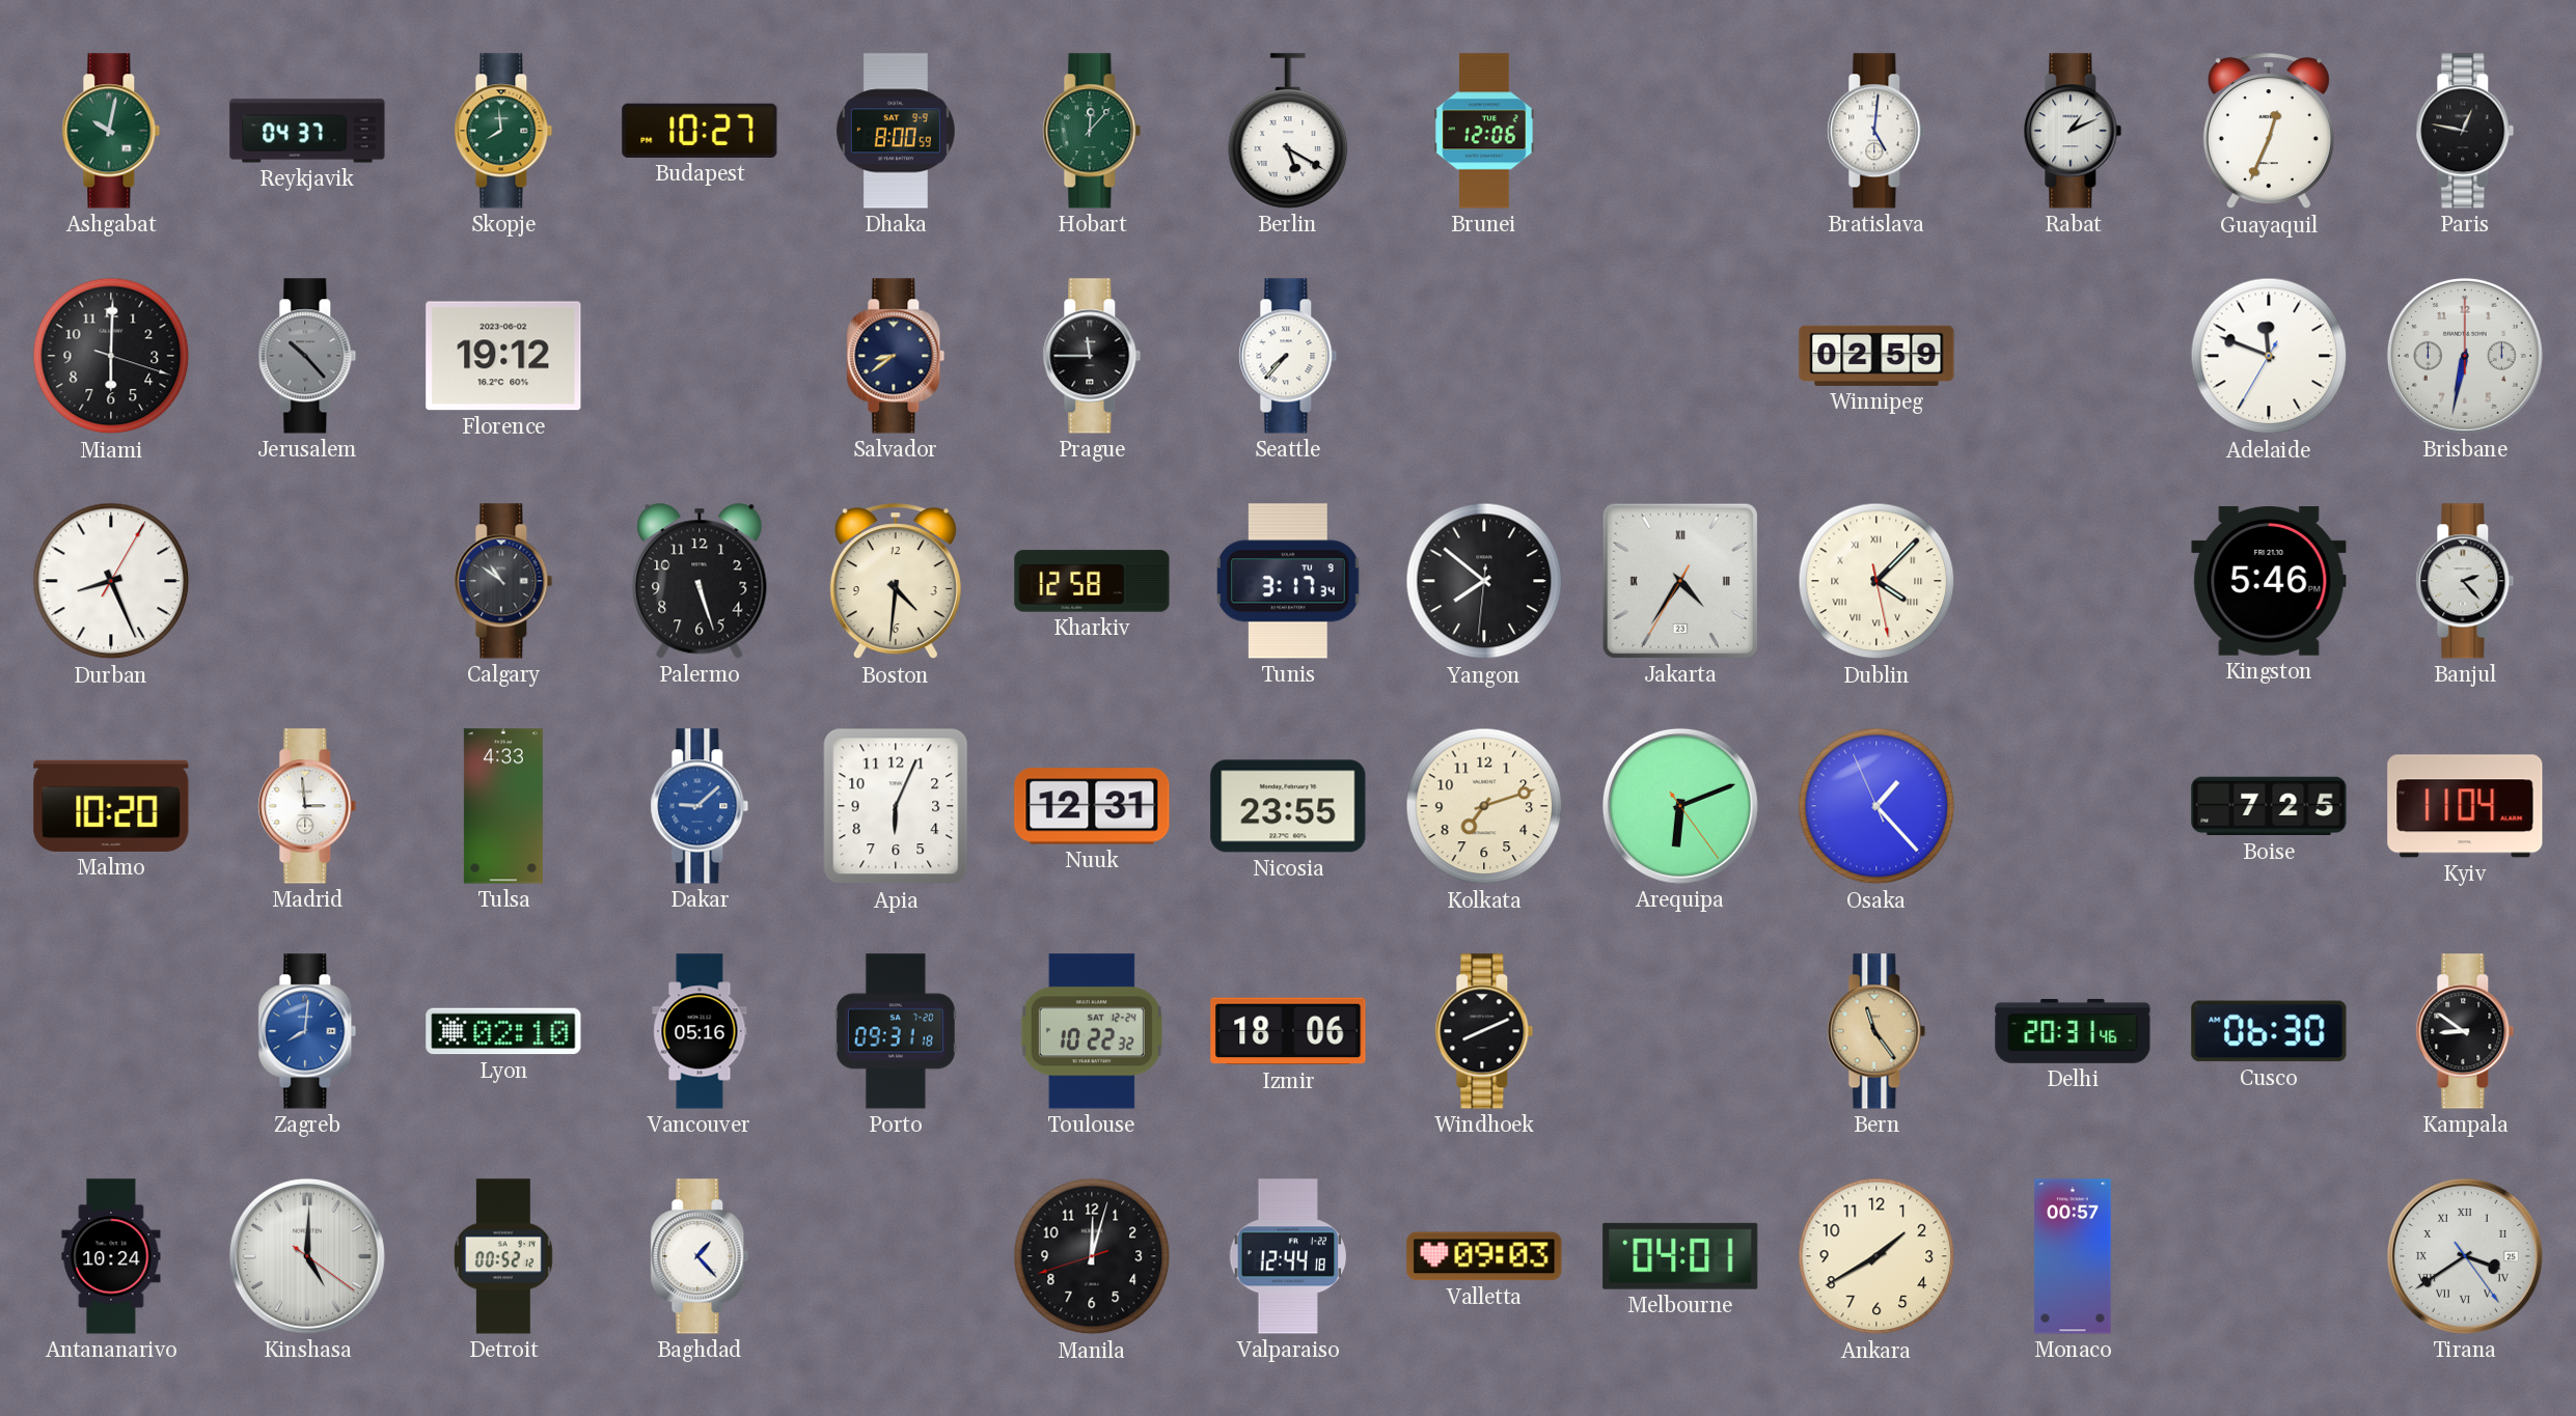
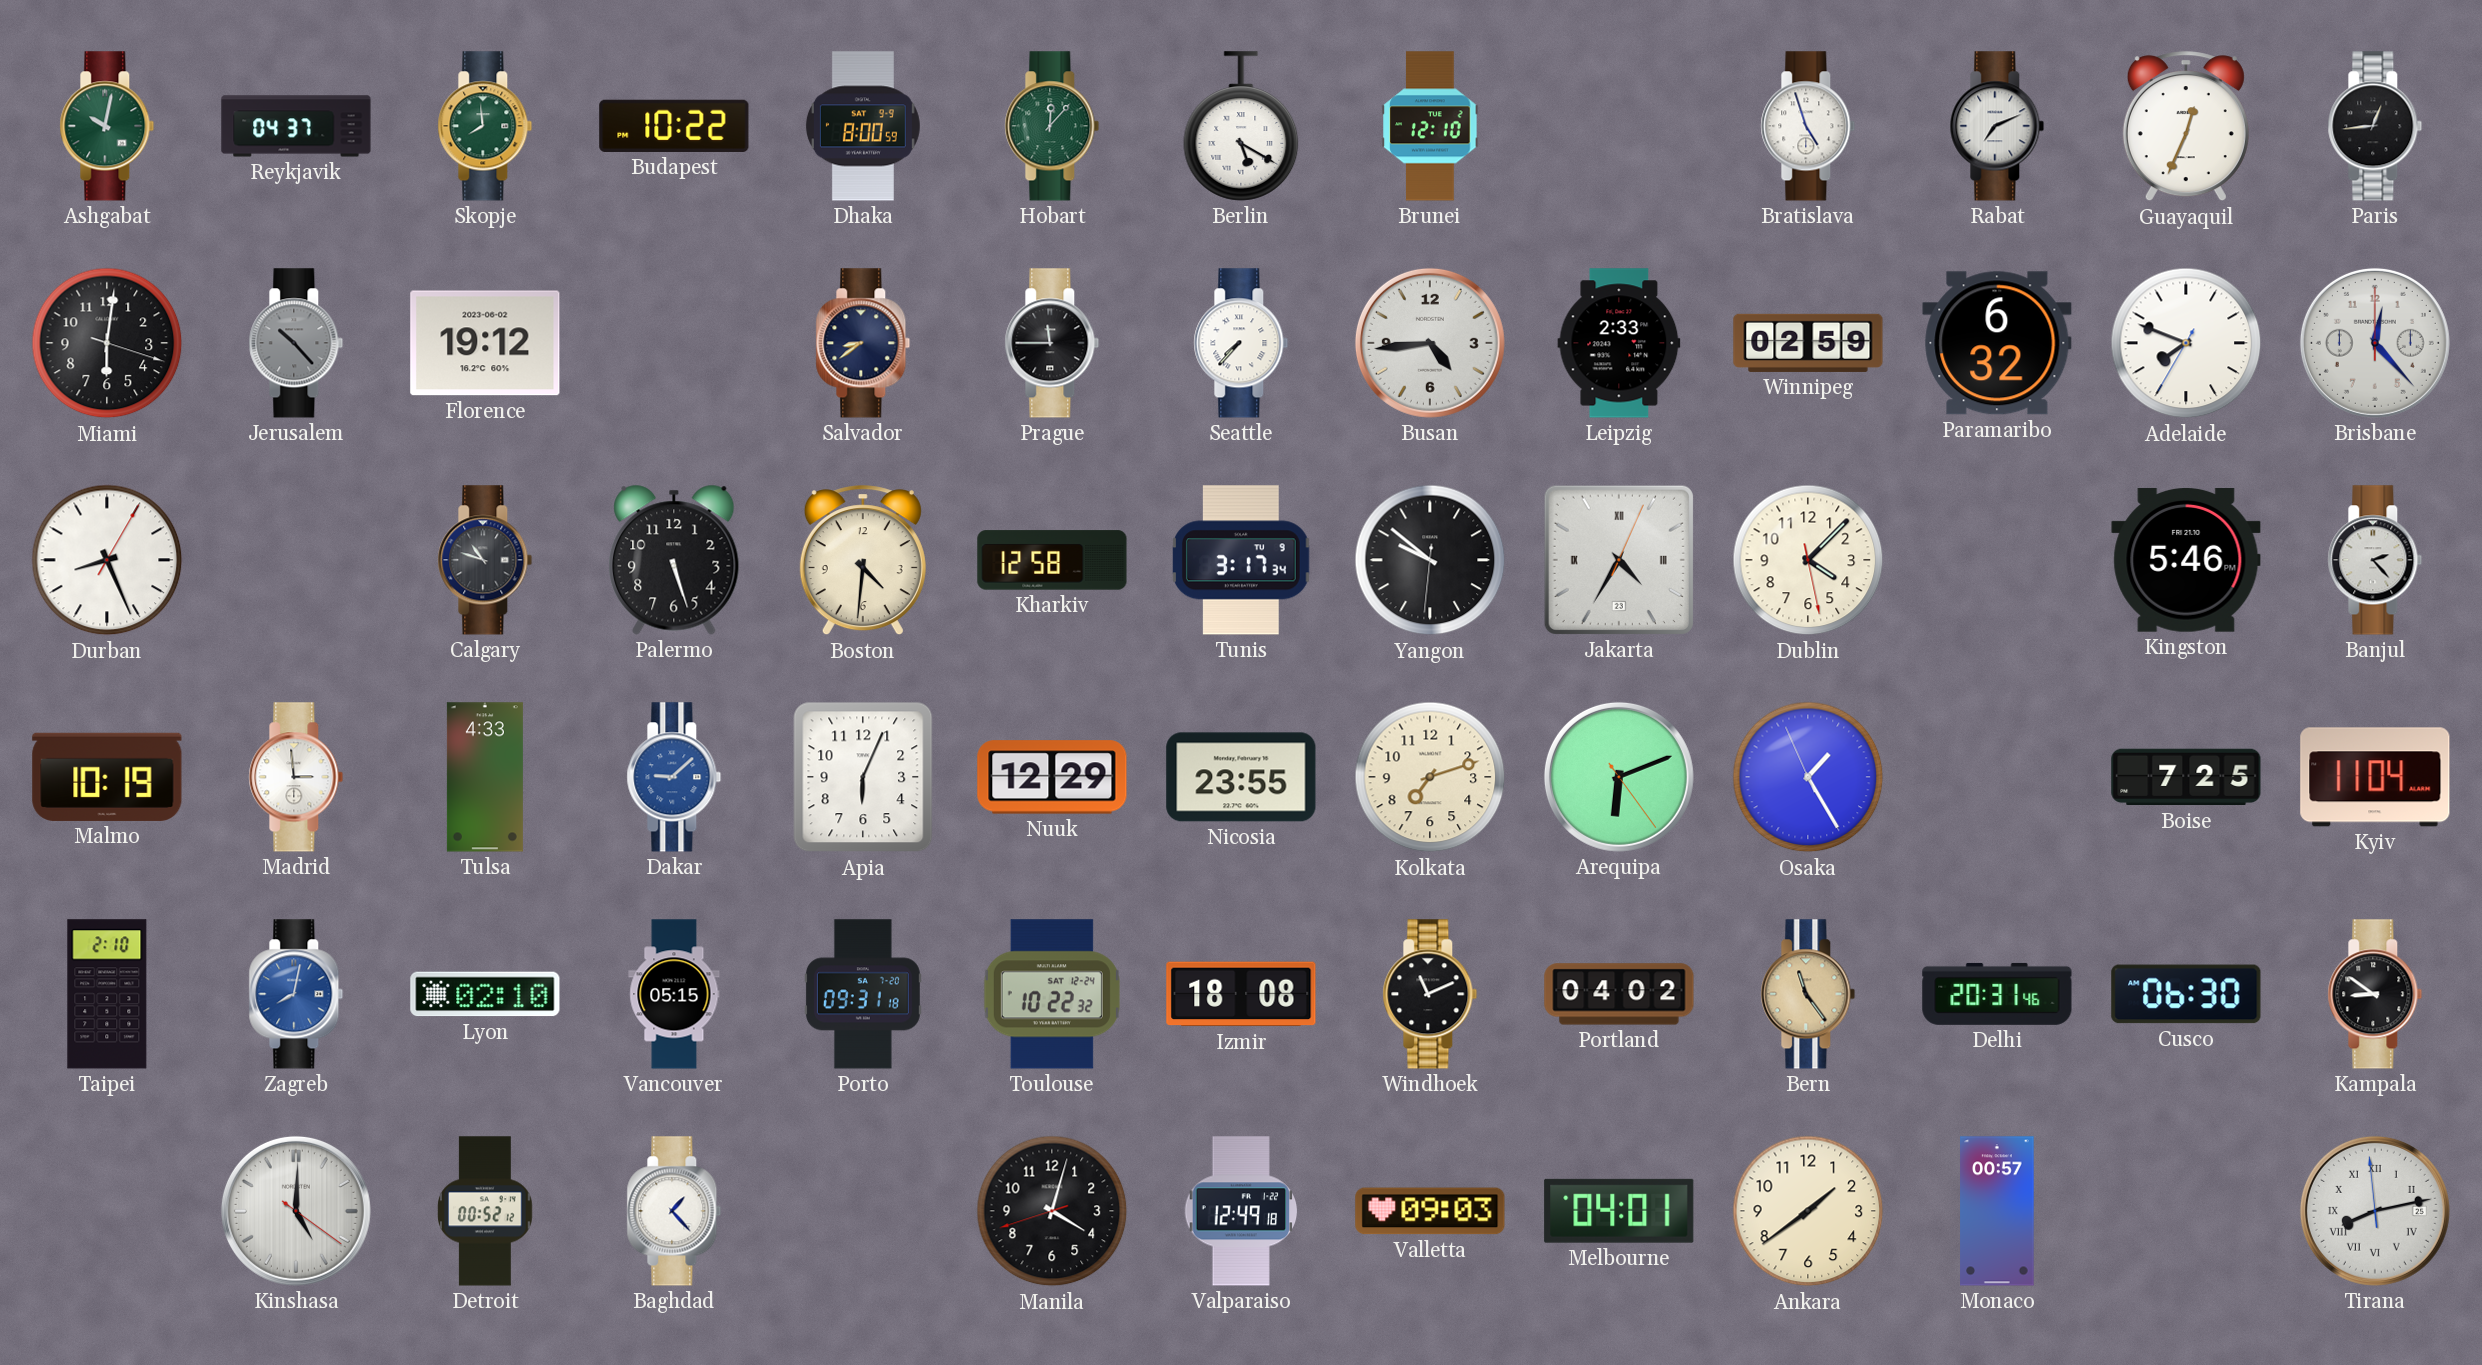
Budapest: 10:27 -> 10:22 (674, 126)
Brunei: 12:06 -> 12:10 (1430, 126)
Bratislava: 5:01 -> 4:57 (1808, 126)
Rabat: 1:11 -> 7:11 (1997, 126)
Paris: 12:47 -> 12:44 (2375, 126)
Miami: 6:00 -> 6:01 (107, 343)
Busan: none -> 4:44 (1430, 343)
Leipzig: none -> 2:33 (1619, 343)
Paramaribo: none -> 6:32 (1997, 343)
Adelaide: 11:48 -> 7:48 (2186, 343)
Brisbane: 6:32 -> 12:23 (2375, 343)
Calgary: 10:51 -> 10:48 (485, 560)
Yangon: 7:51 -> 9:51 (1430, 560)
Jakarta: 4:35:35 -> 4:35:04 (1619, 560)
Dublin numerals: Roman -> Arabic (1808, 560)
Malmo: 10:20 -> 10:19 (107, 777)
Nuuk: 12:31 -> 12:29 (1052, 777)
Osaka: 1:22 -> 1:24 (1808, 777)
Taipei: none -> 2:10 (107, 994)
Zagreb: 8:01 -> 8:02 (296, 994)
Vancouver: 05:16 -> 05:15 (674, 994)
Izmir: 18:06 -> 18:08 (1241, 994)
Windhoek: 8:11 -> 11:11 (1430, 994)
Portland: none -> 04:02 (1619, 994)
Antananarivo: 10:24 -> none (111, 1256)
Manila: 12:02 -> 4:02 (1052, 1211)
Valparaiso: 12:44 -> 12:49 (1241, 1211)
Ankara: 1:40 -> 1:39 (1808, 1211)
Tirana: 3:39 -> 8:12 (2375, 1211)
